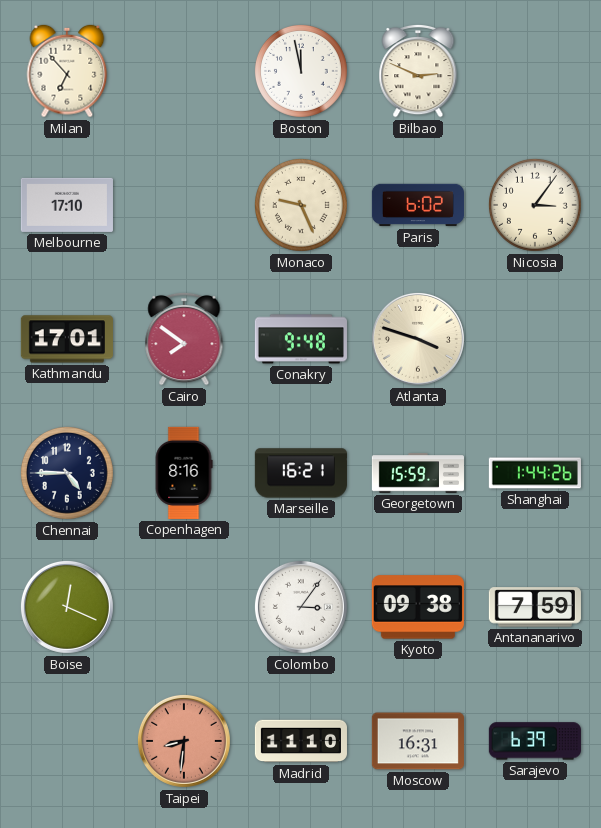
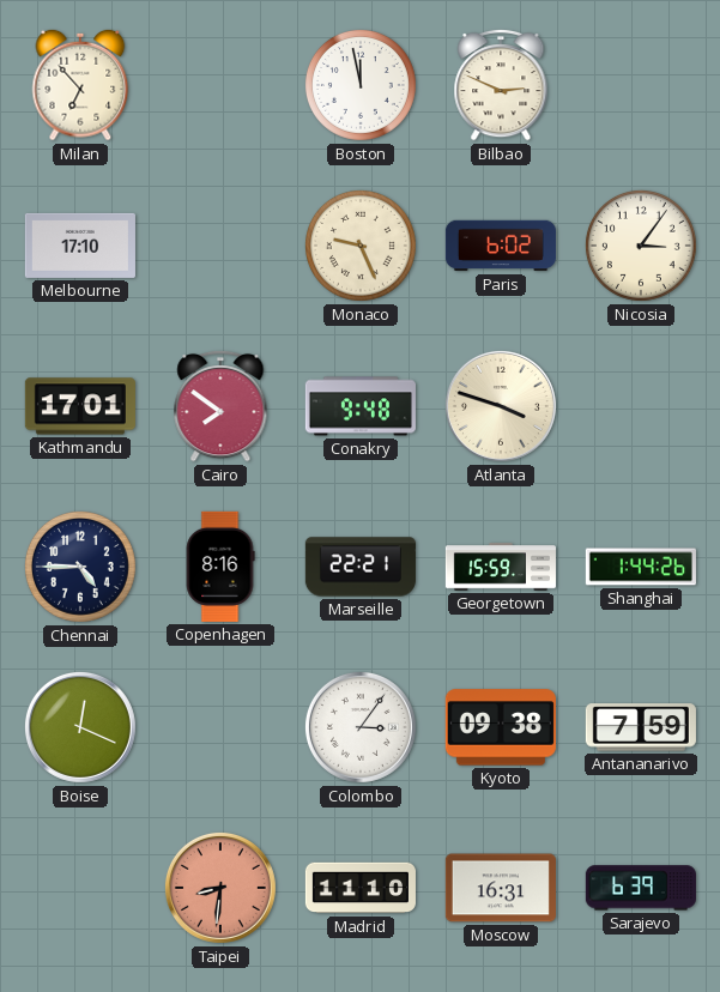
Marseille: 16:21 -> 22:21 (361, 567)
